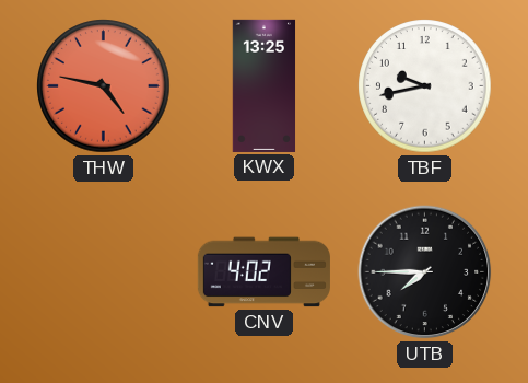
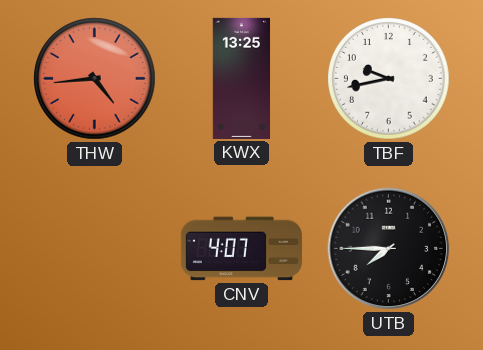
THW: 4:47 -> 4:44 (95, 79)
CNV: 4:02 -> 4:07 (241, 249)
